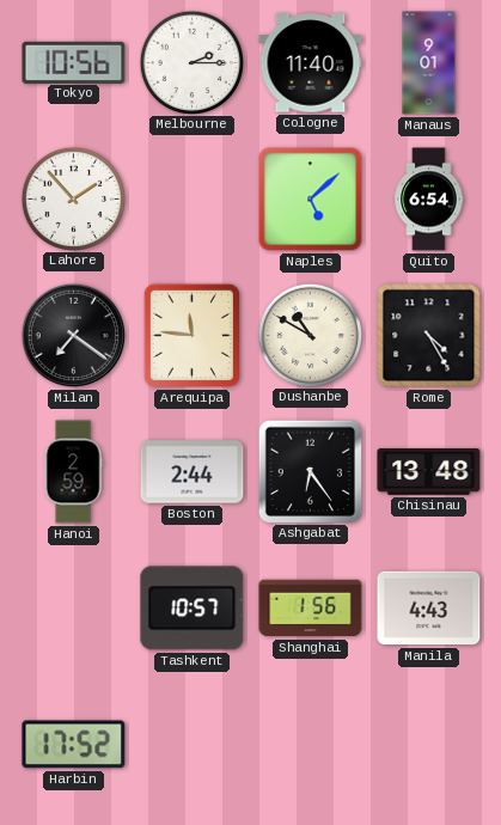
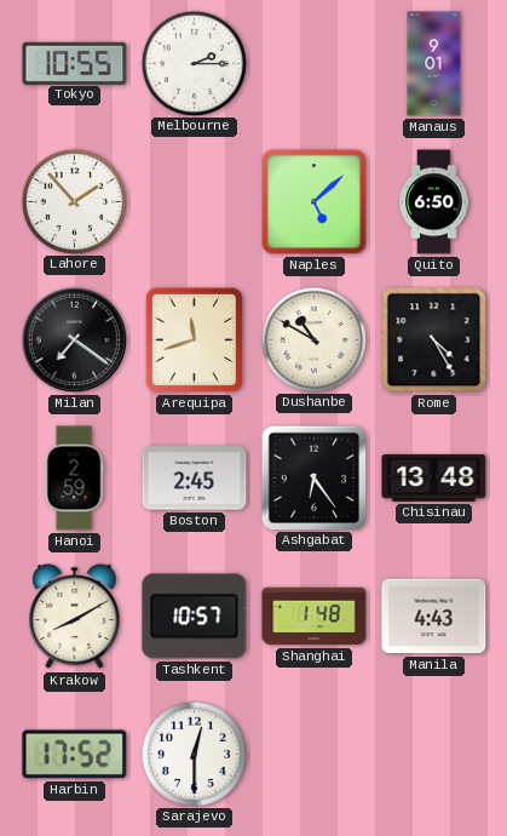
Tokyo: 10:56 -> 10:55 (75, 63)
Cologne: 11:40 -> none (311, 63)
Quito: 6:54 -> 6:50 (434, 202)
Arequipa: 11:46 -> 11:42 (194, 339)
Boston: 2:44 -> 2:45 (195, 479)
Krakow: none -> 8:10 (75, 617)
Shanghai: 1:56 -> 1:48 (315, 617)
Sarajevo: none -> 12:30 (194, 754)
